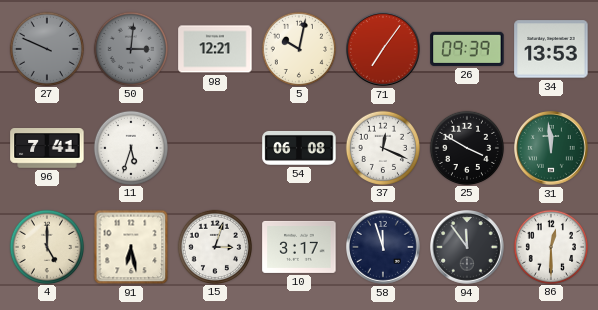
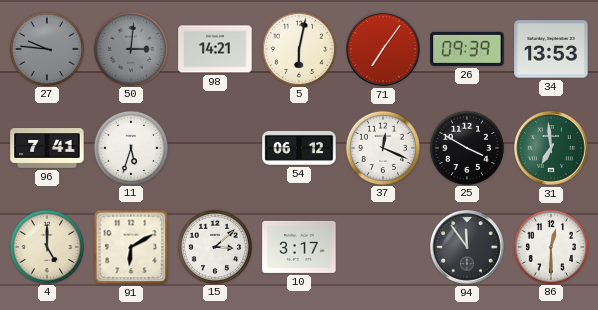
27: 9:49 -> 9:46 (46, 48)
98: 12:21 -> 14:21 (215, 49)
5: 10:02 -> 6:02 (298, 48)
54: 06:08 -> 06:12 (299, 148)
31: 11:59 -> 6:59 (551, 148)
91: 6:28 -> 6:10 (131, 247)
15: 3:03 -> 3:08 (214, 246)
58: 11:57 -> none (383, 247)
